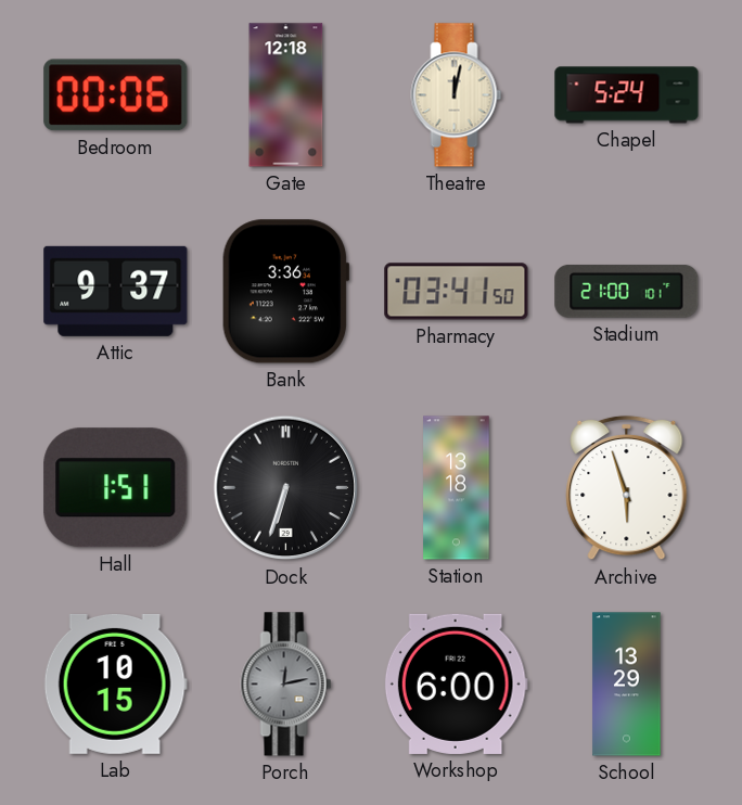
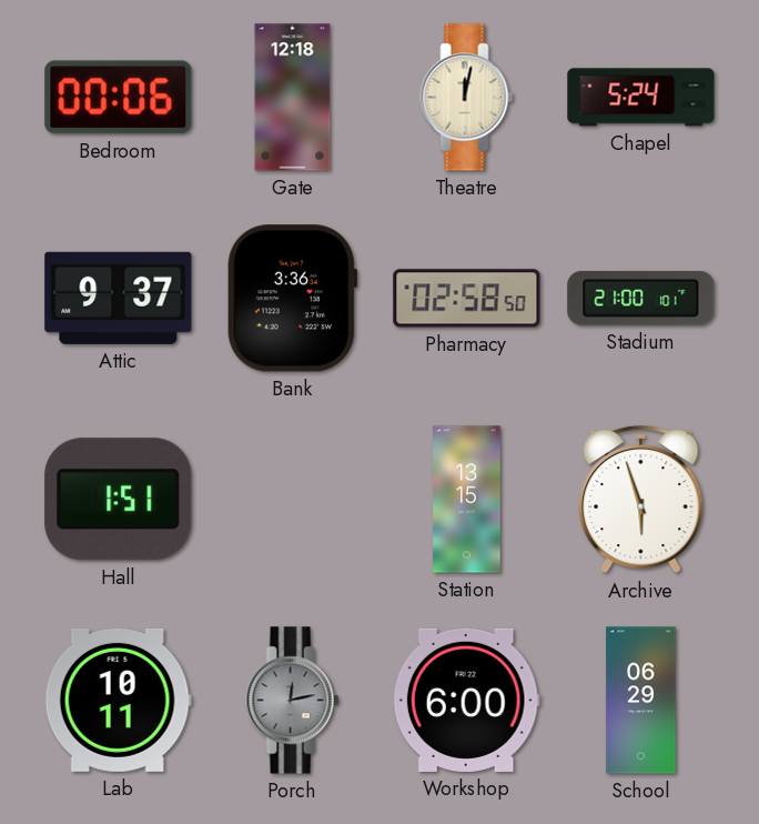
Pharmacy: 03:41 -> 02:58 (467, 299)
Dock: 6:33 -> none (286, 488)
Station: 13:18 -> 13:15 (467, 500)
Lab: 10:15 -> 10:11 (118, 700)
School: 13:29 -> 06:29 (641, 701)
